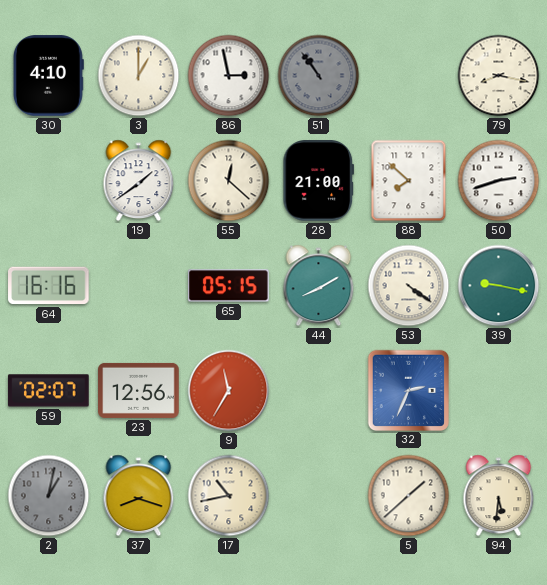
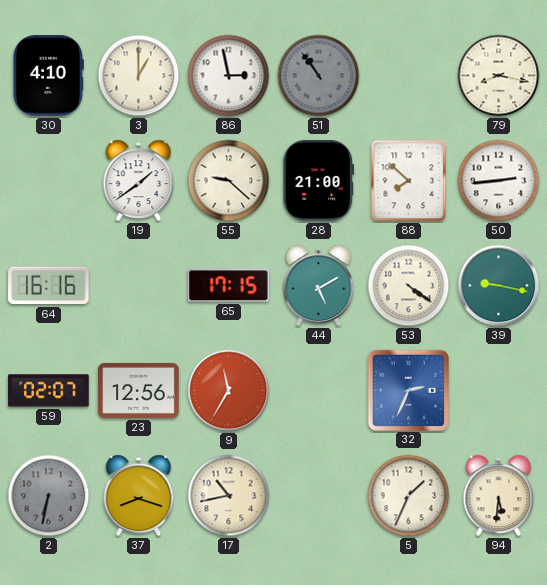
55: 12:22 -> 9:22 (229, 181)
50: 2:42 -> 2:44 (499, 181)
65: 05:15 -> 17:15 (229, 286)
44: 8:10 -> 5:10 (319, 286)
2: 1:02 -> 6:32 (49, 496)
5: 1:38 -> 1:34 (409, 496)
